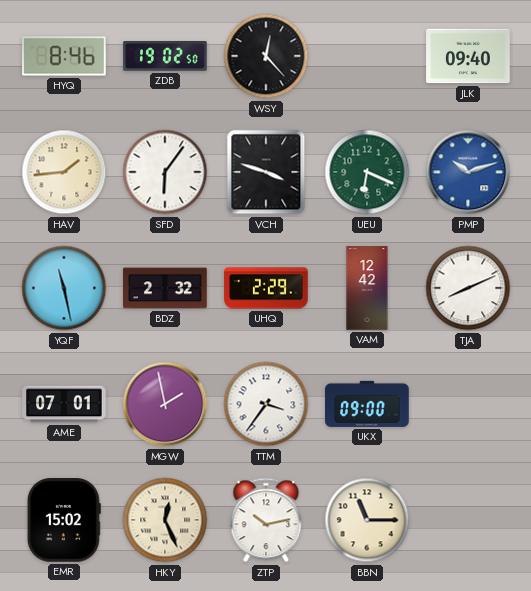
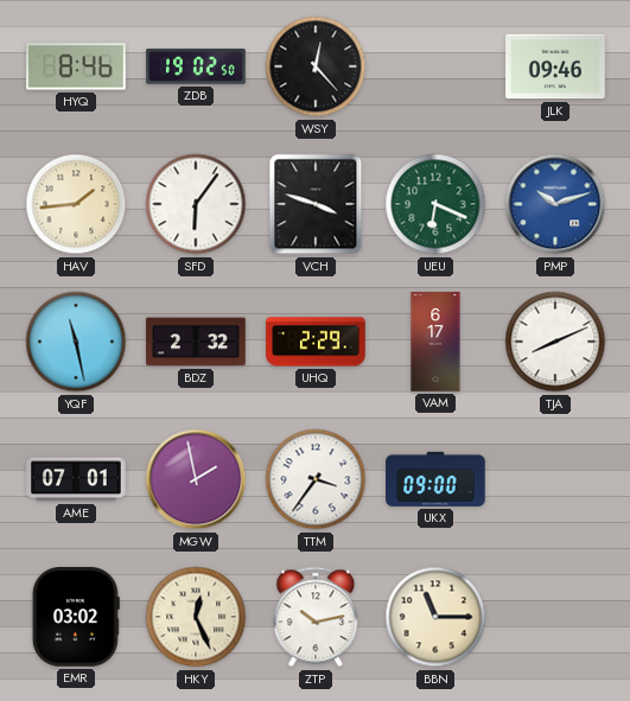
JLK: 09:40 -> 09:46 (555, 66)
VAM: 12:42 -> 6:17 (435, 342)
EMR: 15:02 -> 03:02 (76, 617)
